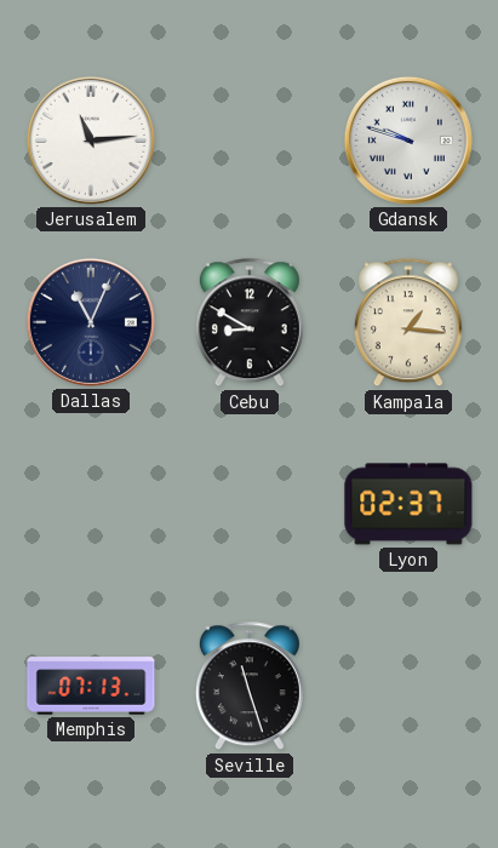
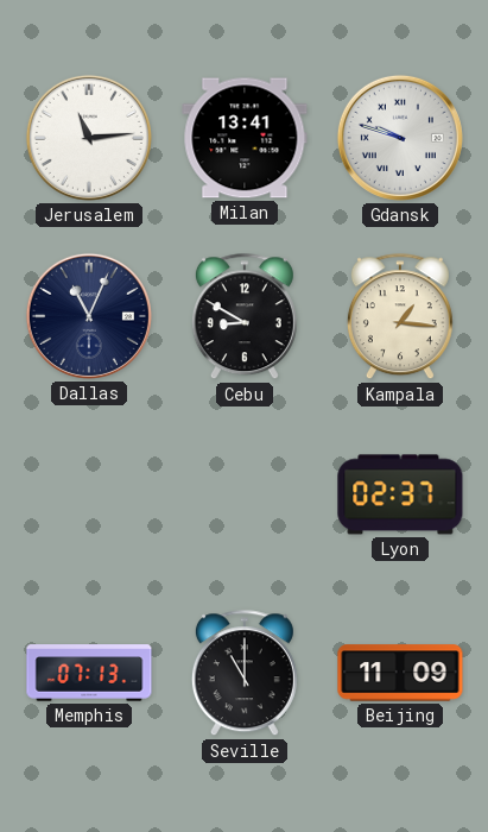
Milan: none -> 13:41 (245, 138)
Seville: 11:27 -> 11:00 (245, 674)
Beijing: none -> 11:09 (400, 673)
